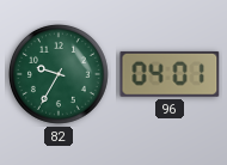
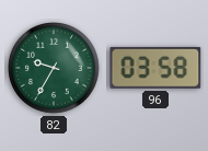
96: 04:01 -> 03:58 (155, 68)
